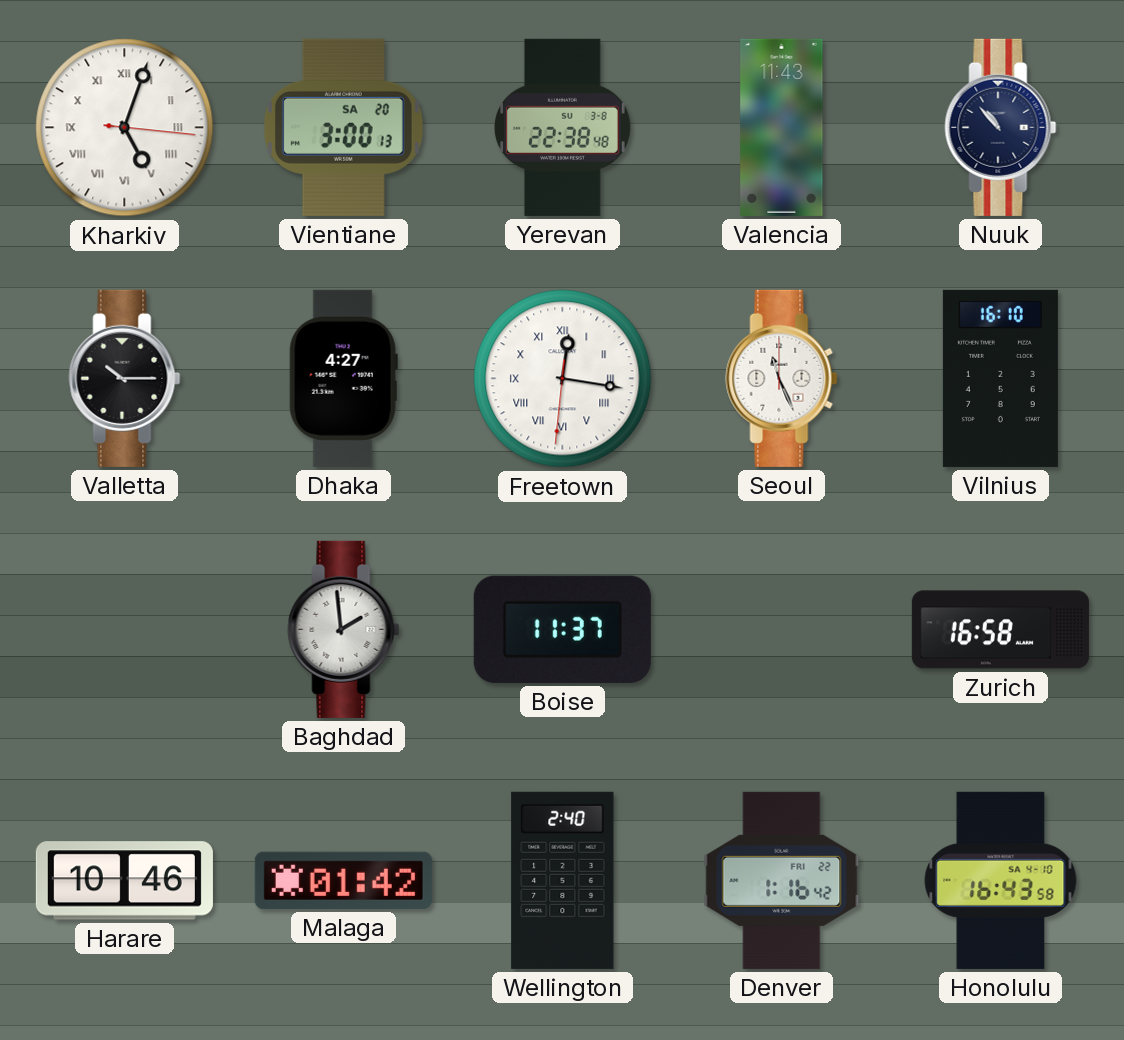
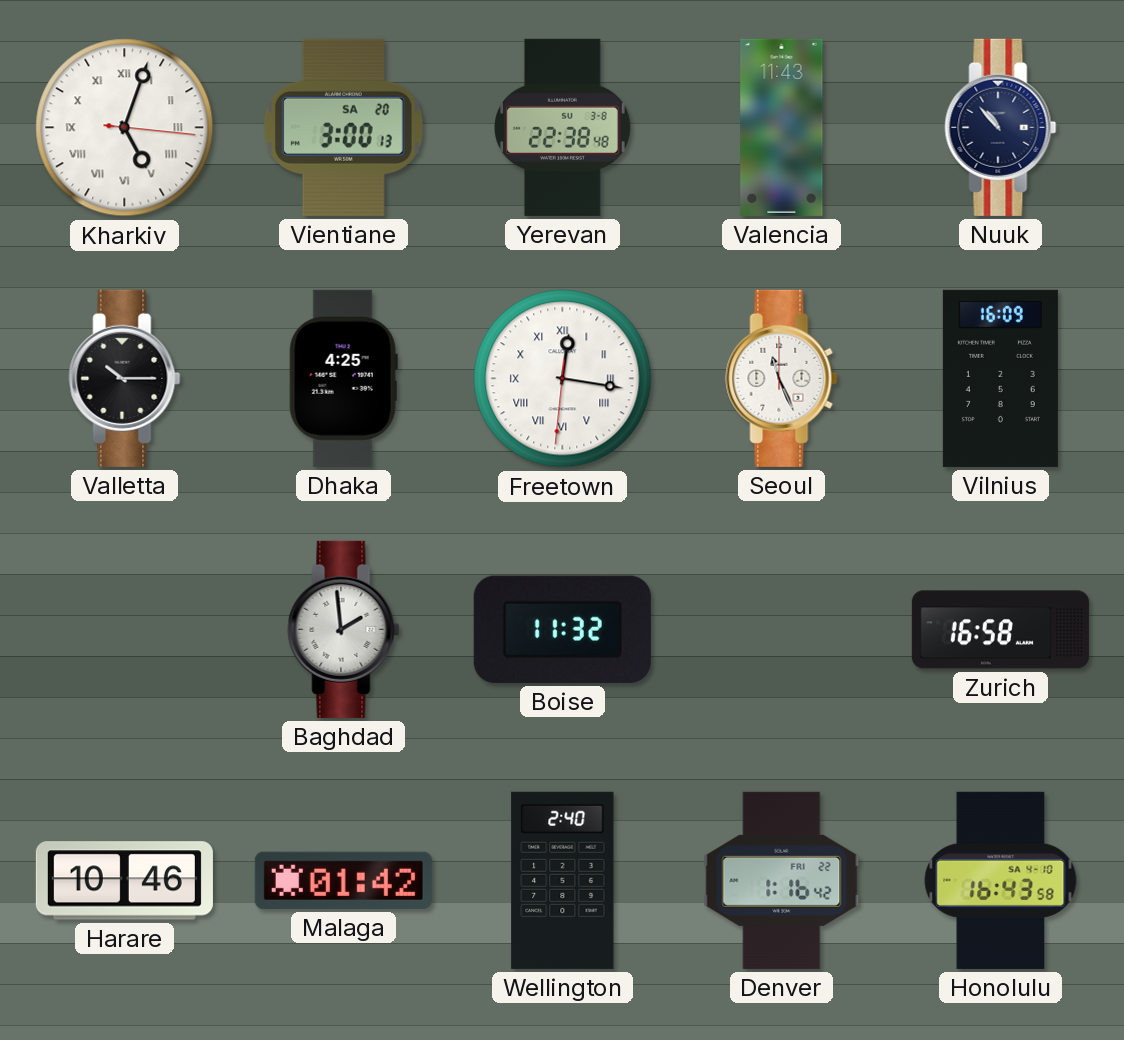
Dhaka: 4:27 -> 4:25 (343, 378)
Vilnius: 16:10 -> 16:09 (1000, 378)
Boise: 11:37 -> 11:32 (562, 629)
